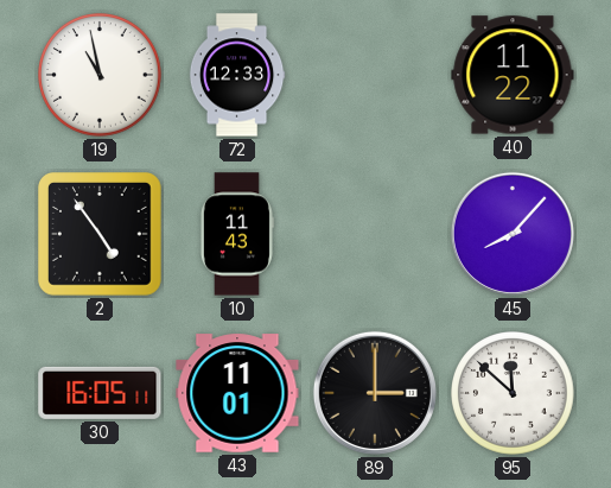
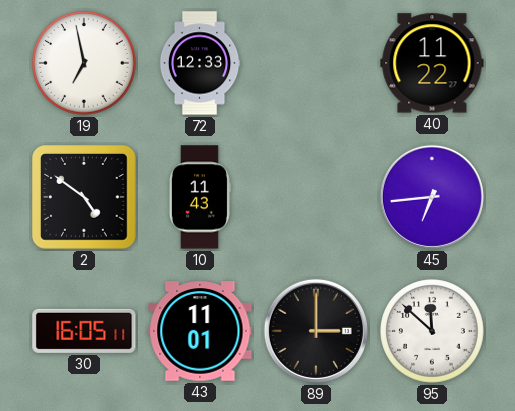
19: 10:58 -> 6:58 (85, 64)
2: 4:54 -> 4:51 (85, 198)
45: 8:07 -> 6:44 (432, 197)
